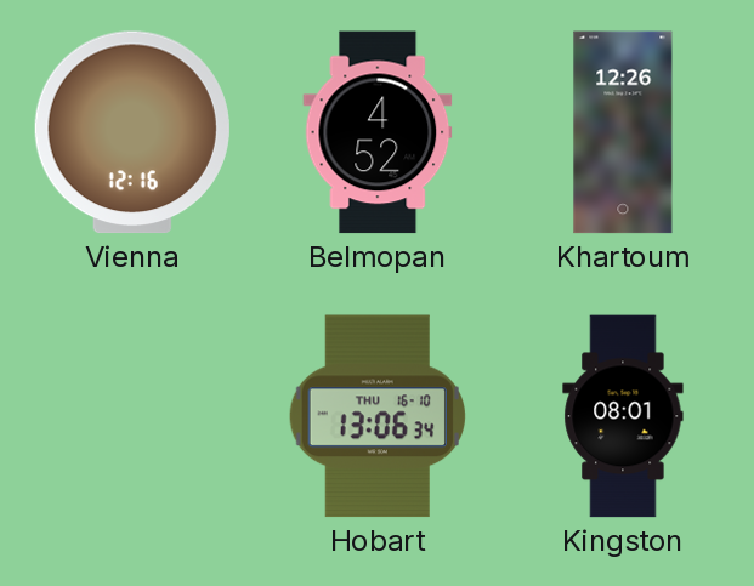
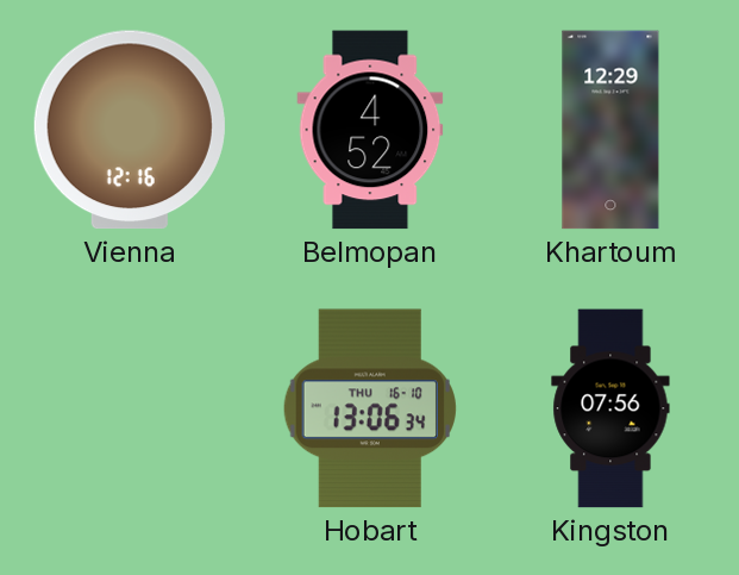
Khartoum: 12:26 -> 12:29 (610, 130)
Kingston: 08:01 -> 07:56 (610, 408)
